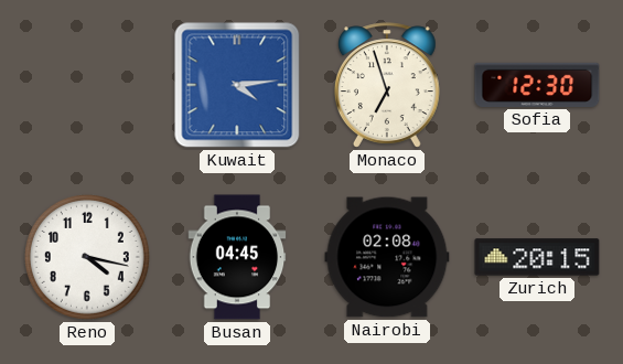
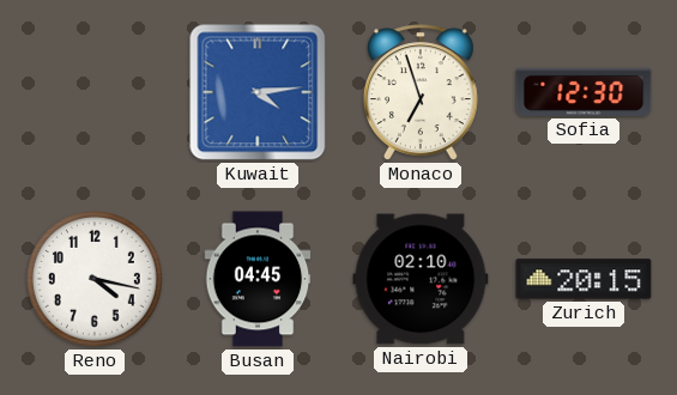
Nairobi: 02:08 -> 02:10 (421, 279)
